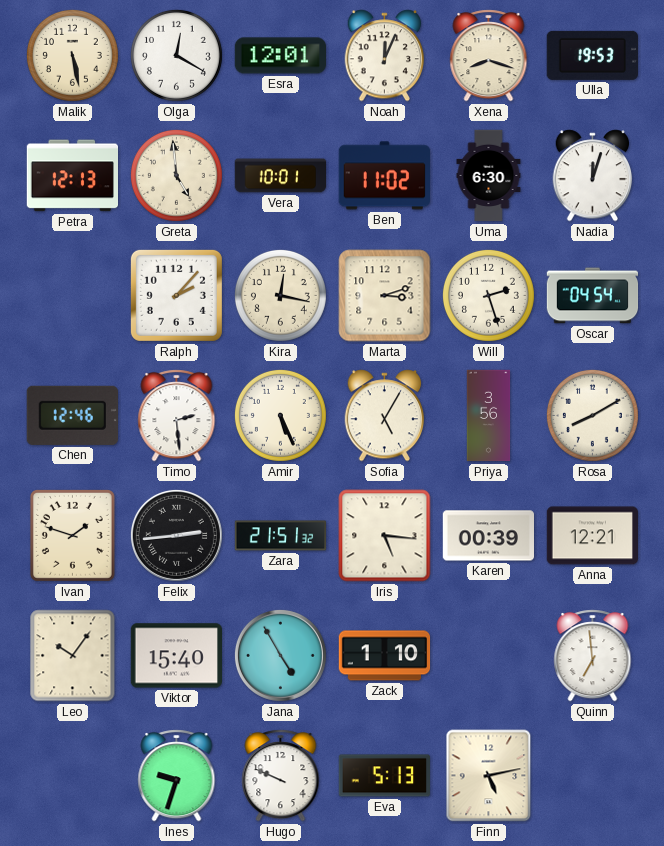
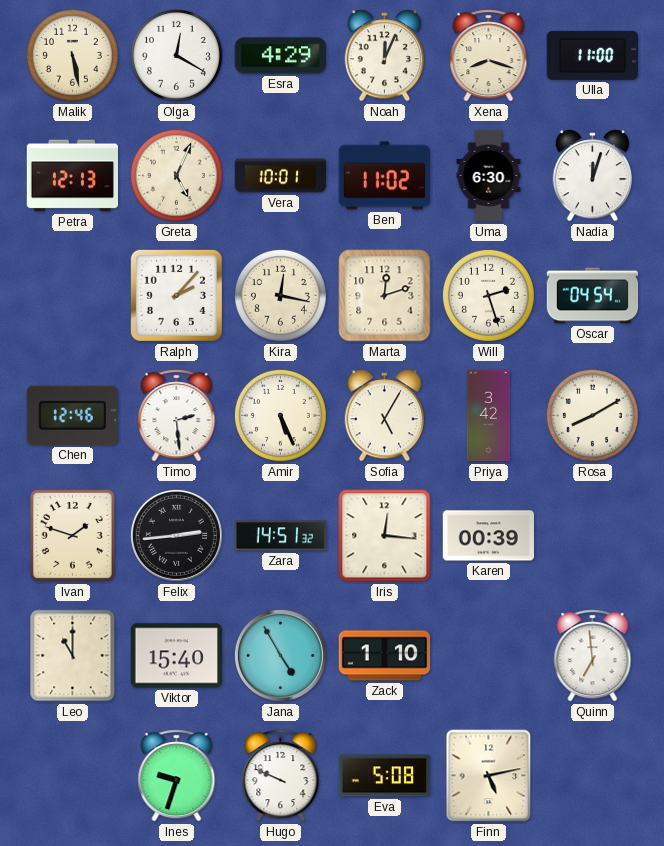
Esra: 12:01 -> 4:29 (280, 56)
Ulla: 19:53 -> 11:00 (592, 55)
Greta: 4:59 -> 5:04 (176, 175)
Marta: 3:12 -> 12:12 (385, 296)
Priya: 3:56 -> 3:42 (489, 416)
Zara: 21:51 -> 14:51 (281, 536)
Iris: 5:16 -> 12:16 (385, 536)
Anna: 12:21 -> none (592, 536)
Leo: 10:06 -> 11:00 (73, 656)
Eva: 5:13 -> 5:08 (384, 776)
